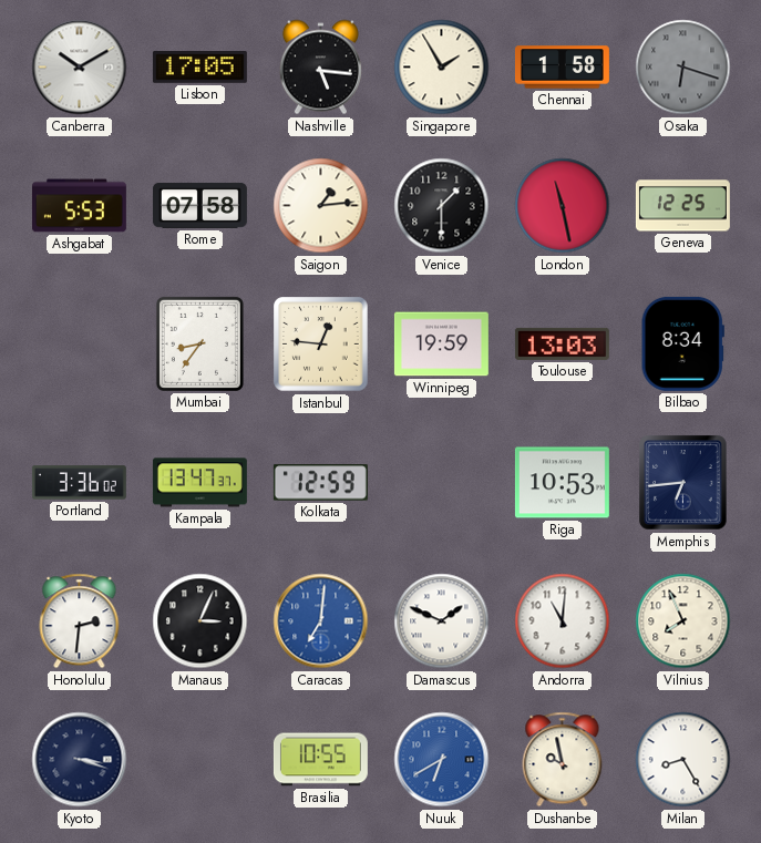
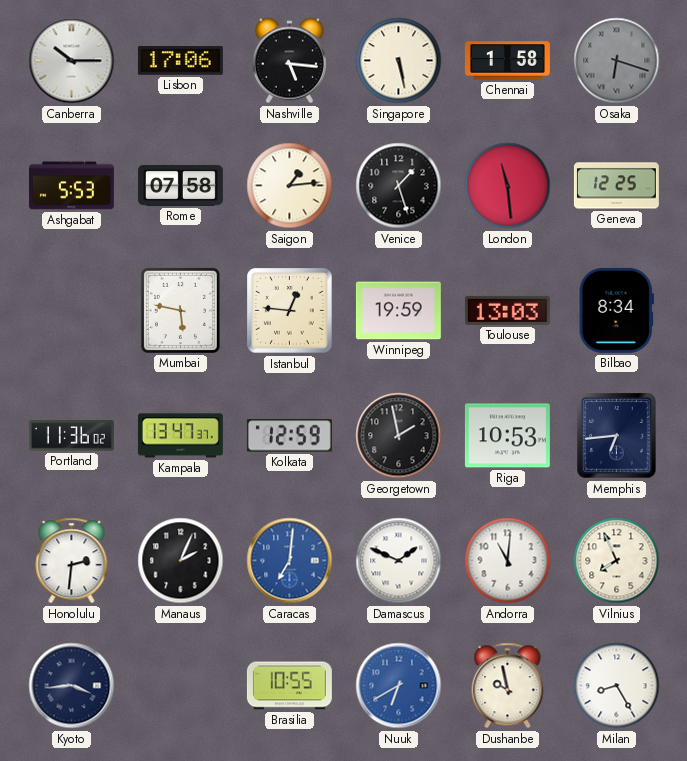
Canberra: 10:10 -> 10:15 (72, 61)
Lisbon: 17:05 -> 17:06 (180, 61)
Singapore: 1:55 -> 5:28 (399, 61)
Venice: 1:30 -> 1:27 (399, 186)
London: 11:28 -> 11:29 (508, 186)
Mumbai: 8:36 -> 5:47 (180, 310)
Portland: 3:36 -> 11:36 (71, 436)
Georgetown: none -> 1:58 (399, 436)
Manaus: 3:04 -> 2:04 (181, 561)
Kyoto: 3:18 -> 3:44 (72, 686)
